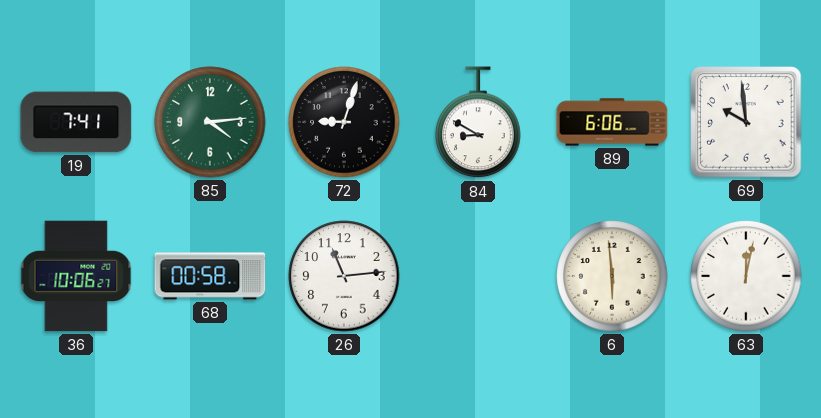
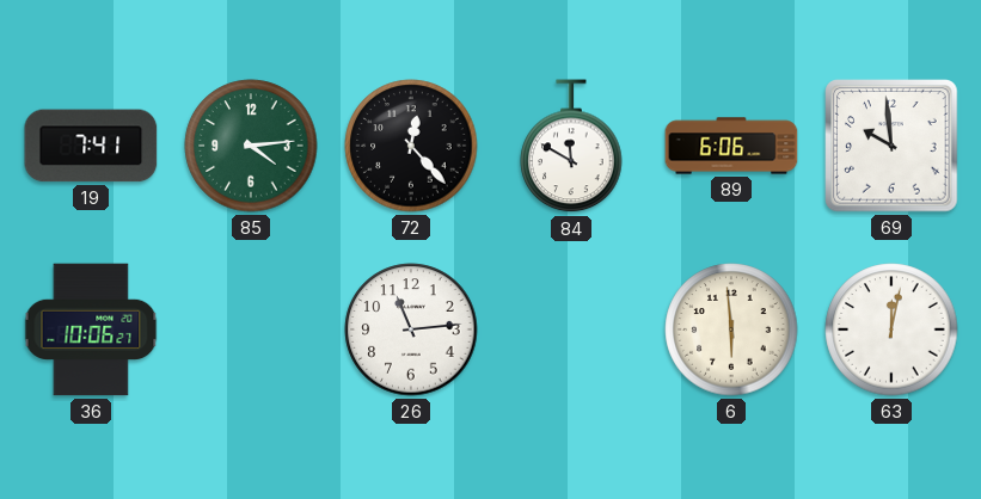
72: 9:03 -> 12:23 (411, 146)
84: 8:50 -> 11:50 (571, 147)
68: 00:58 -> none (210, 276)
